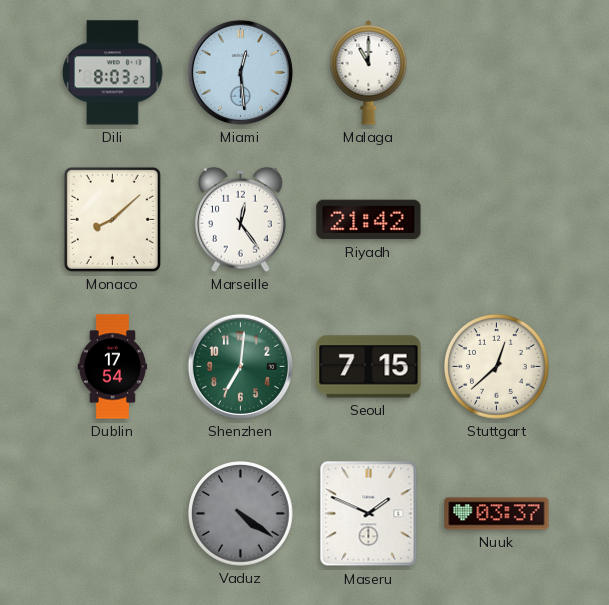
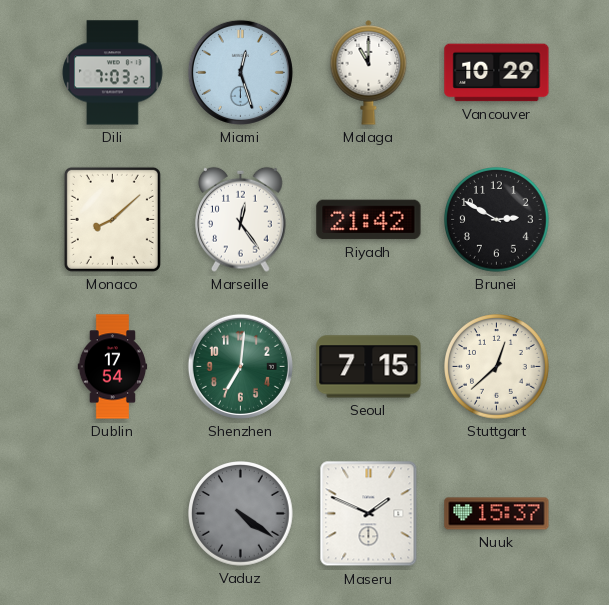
Dili: 8:03 -> 7:03 (113, 73)
Miami: 12:29 -> 12:27 (240, 72)
Vancouver: none -> 10:29 (497, 73)
Brunei: none -> 2:50 (497, 220)
Nuuk: 03:37 -> 15:37 (497, 514)
